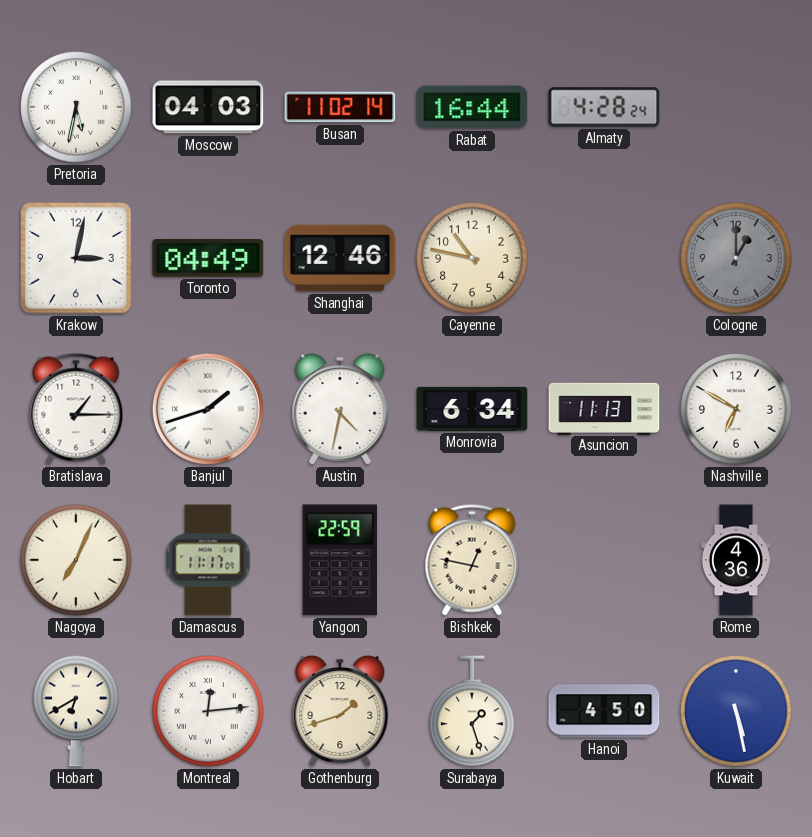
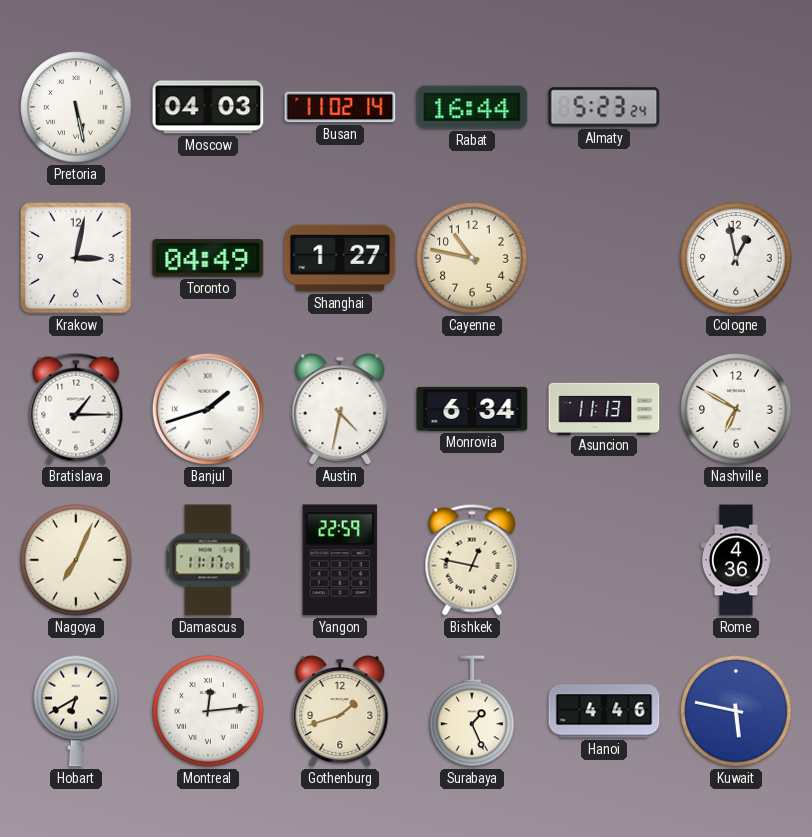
Pretoria: 5:32 -> 5:28 (76, 107)
Almaty: 4:28 -> 5:23 (604, 107)
Shanghai: 12:46 -> 1:27 (340, 258)
Cologne: 1:00 -> 12:58 (736, 258)
Cologne dial: grey -> white (736, 258)
Surabaya: 1:27 -> 1:26 (472, 712)
Hanoi: 4:50 -> 4:46 (604, 711)
Kuwait: 5:28 -> 5:47 (736, 711)
